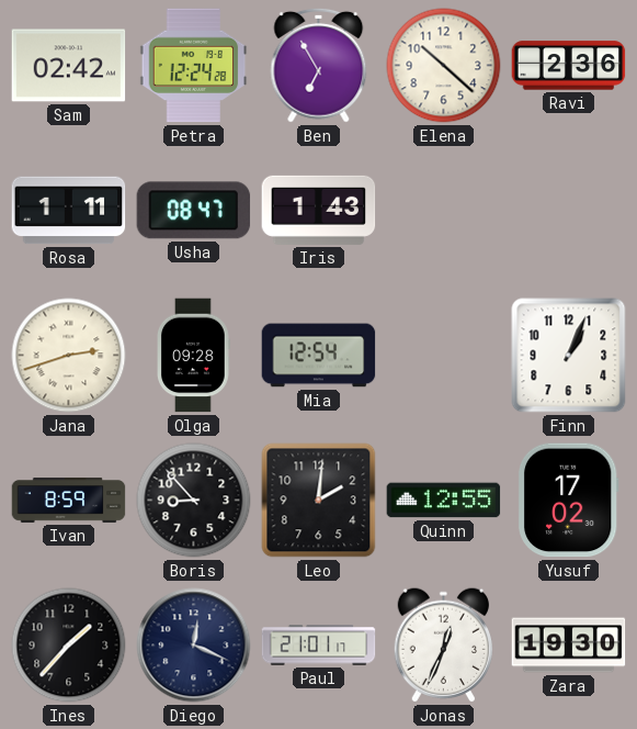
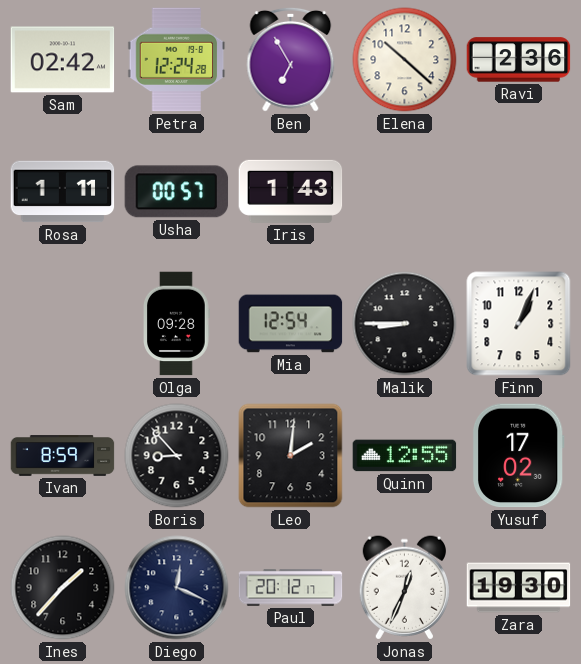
Usha: 08:47 -> 00:57 (177, 192)
Jana: 2:42 -> none (69, 356)
Malik: none -> 8:45 (405, 324)
Paul: 21:01 -> 20:12 (291, 588)
